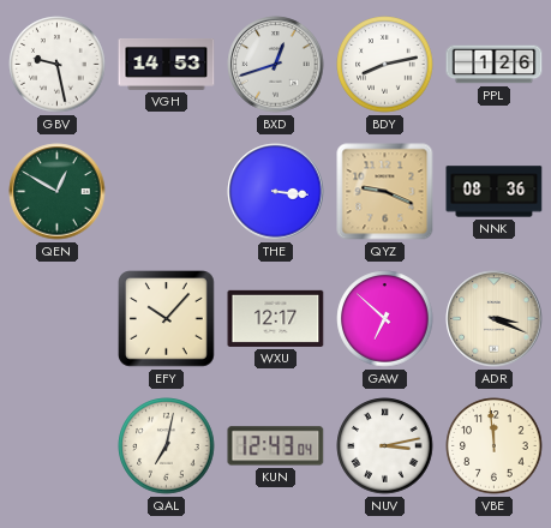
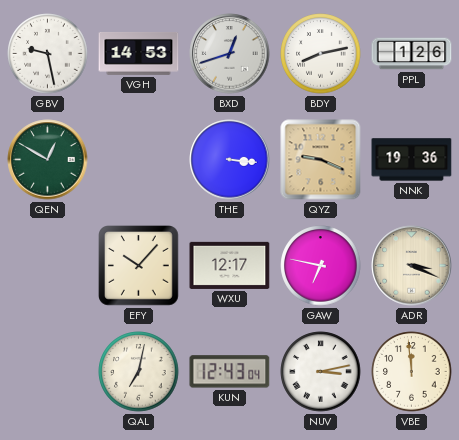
NNK: 08:36 -> 19:36 (412, 160)
GAW: 6:52 -> 6:47 (321, 266)
